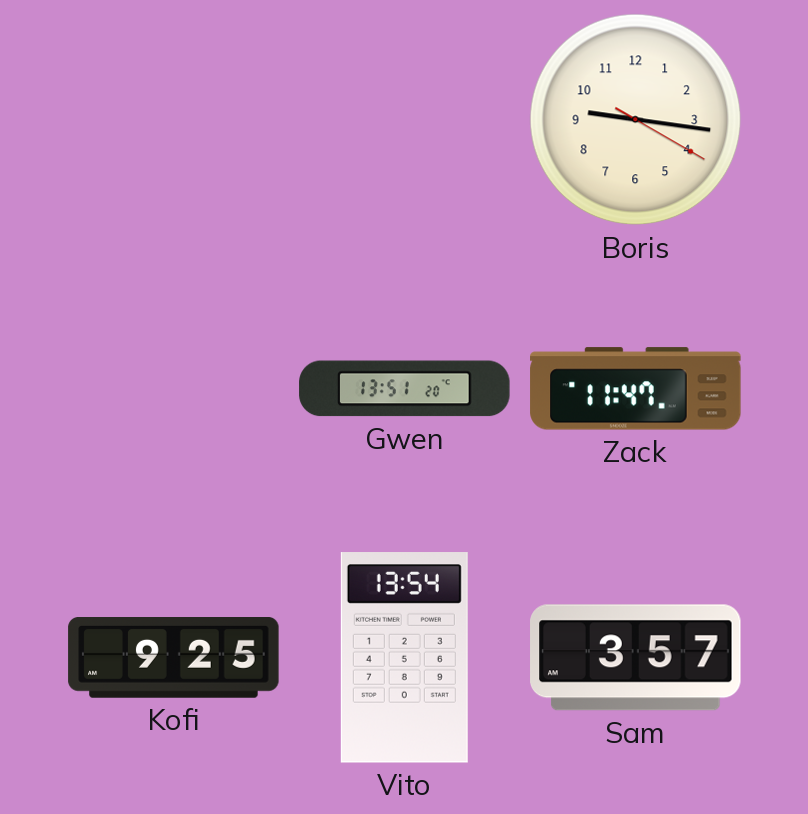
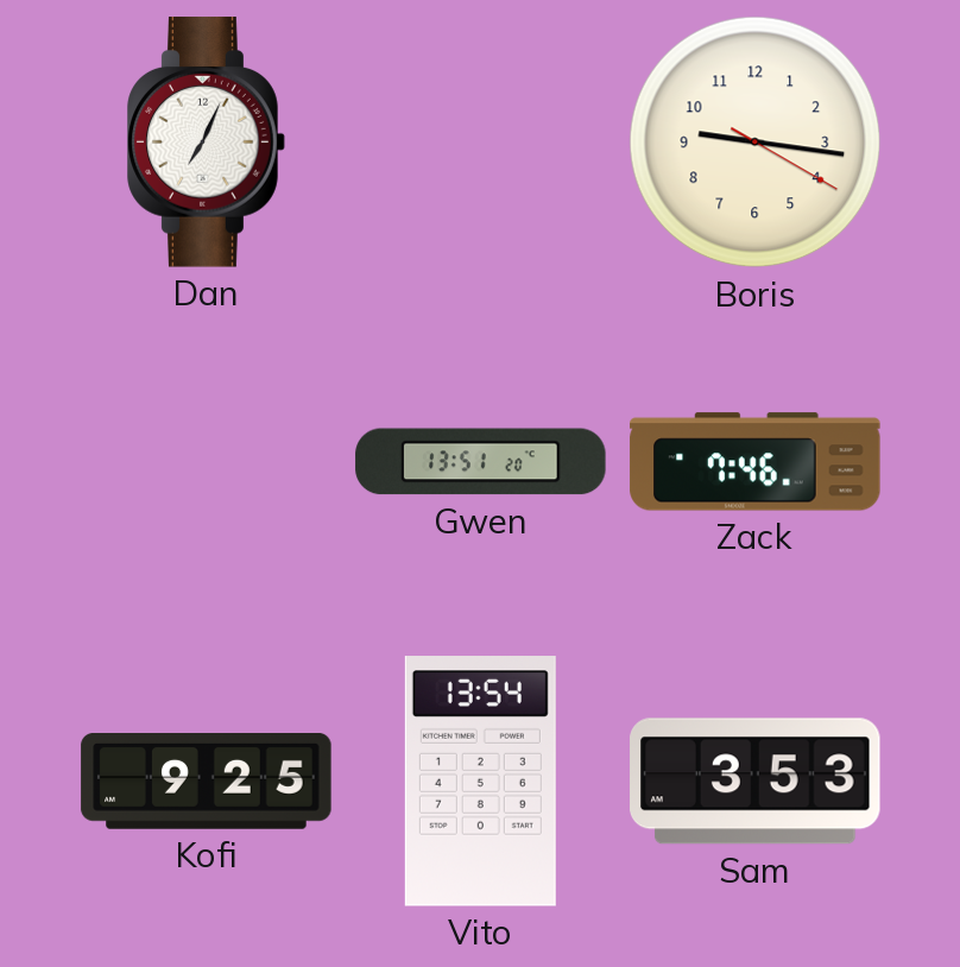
Dan: none -> 7:04 (207, 143)
Zack: 11:47 -> 7:46 (756, 462)
Sam: 3:57 -> 3:53 (756, 782)
